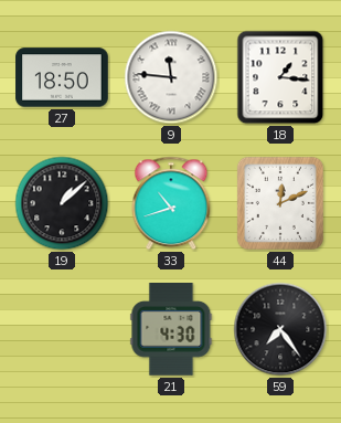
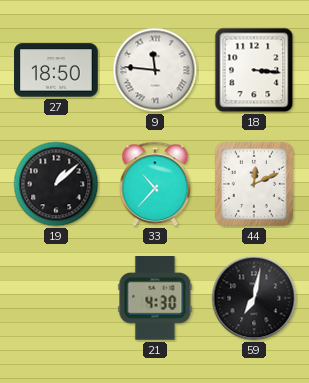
18: 1:16 -> 3:16 (254, 70)
33: 10:42 -> 10:37 (155, 184)
59: 7:24 -> 7:02 (254, 298)
